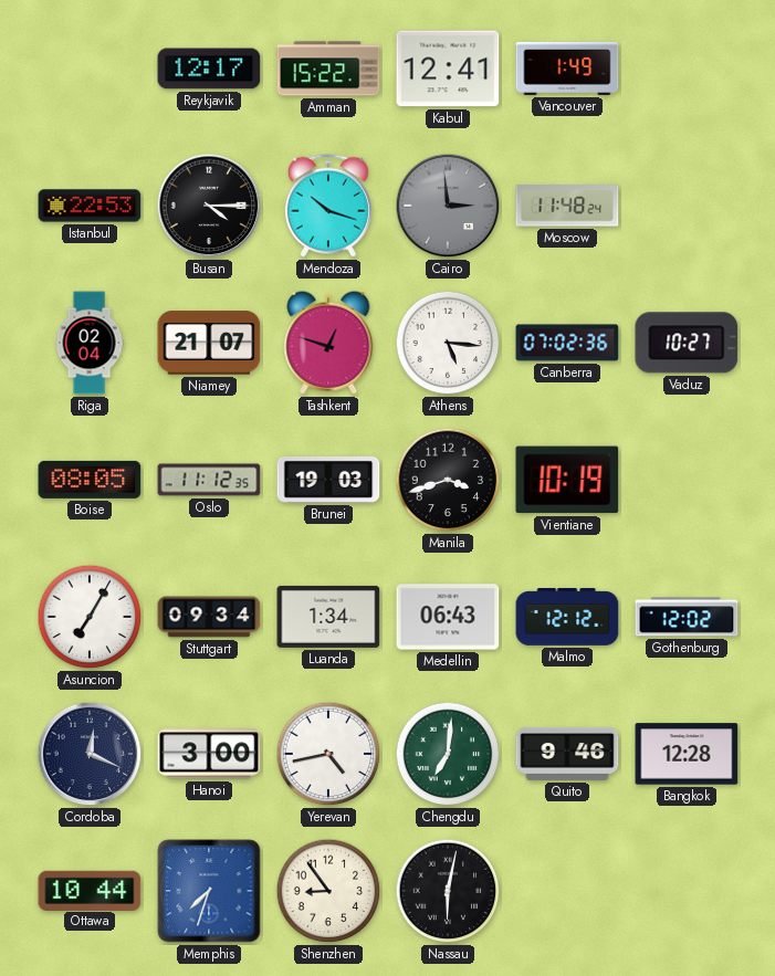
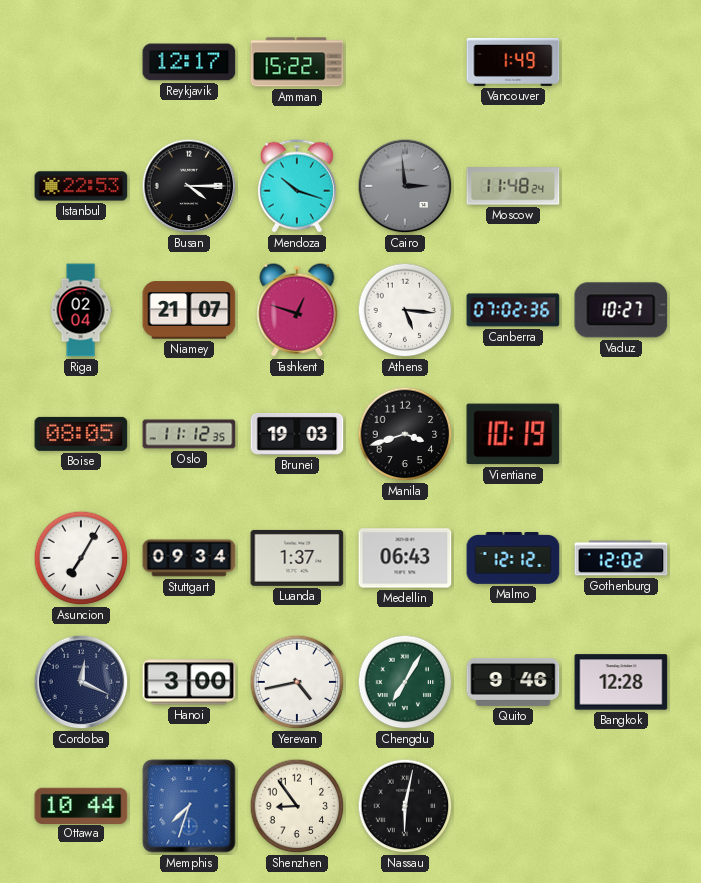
Kabul: 12:41 -> none (448, 69)
Luanda: 1:34 -> 1:37 (297, 558)
Chengdu: 7:01 -> 7:05 (405, 682)
